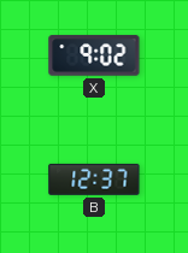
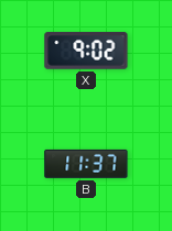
B: 12:37 -> 11:37 (86, 164)
